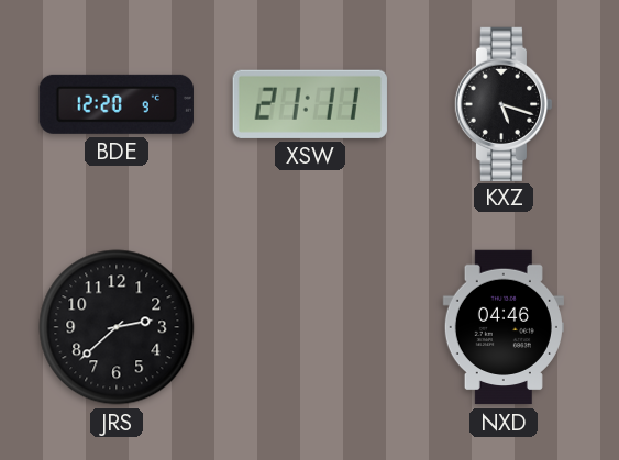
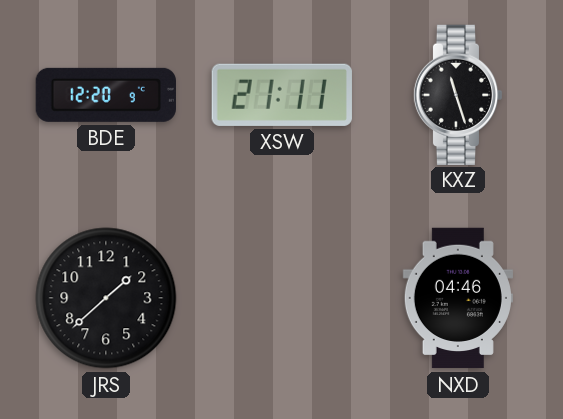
KXZ: 5:18 -> 11:27 (458, 94)
JRS: 2:38 -> 1:38 (106, 298)
